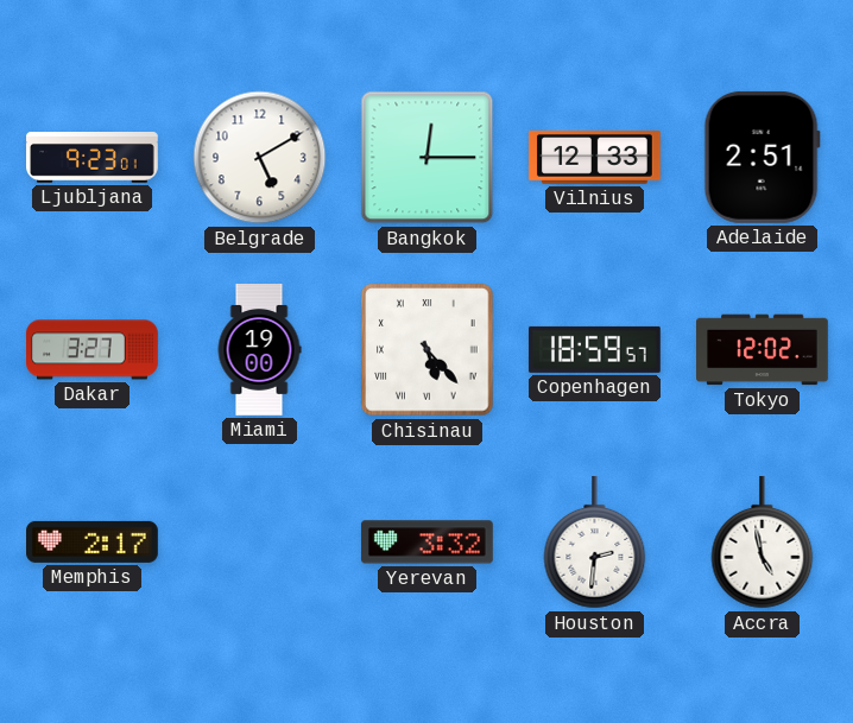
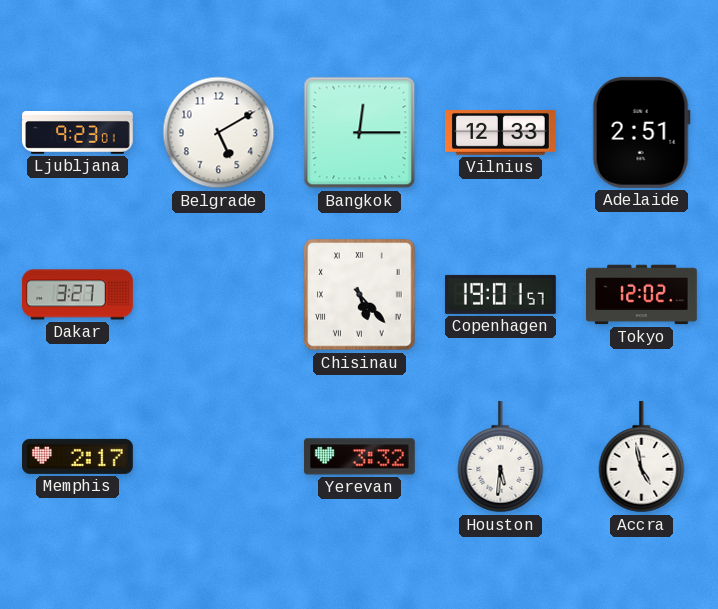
Miami: 19:00 -> none (259, 350)
Copenhagen: 18:59 -> 19:01 (500, 294)
Houston: 2:31 -> 5:31 (501, 457)
